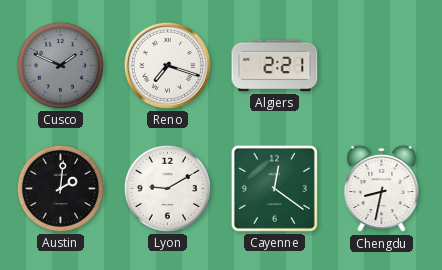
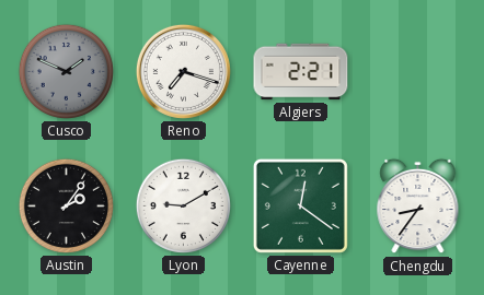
Austin: 2:01 -> 2:06 (66, 205)
Chengdu: 8:32 -> 8:36 (418, 206)
